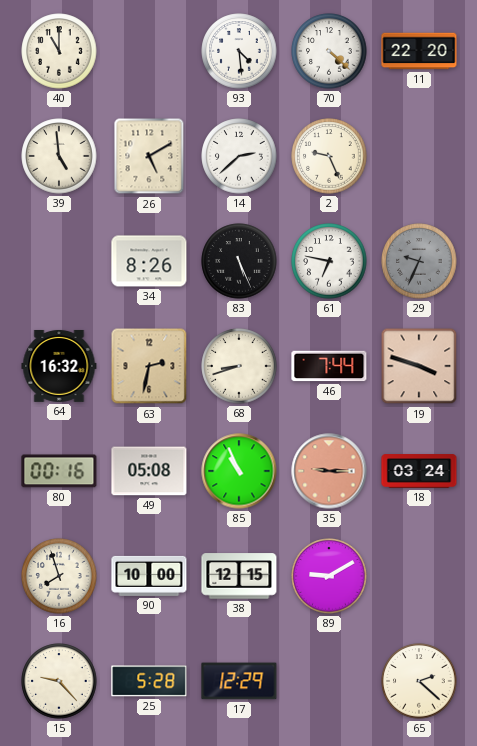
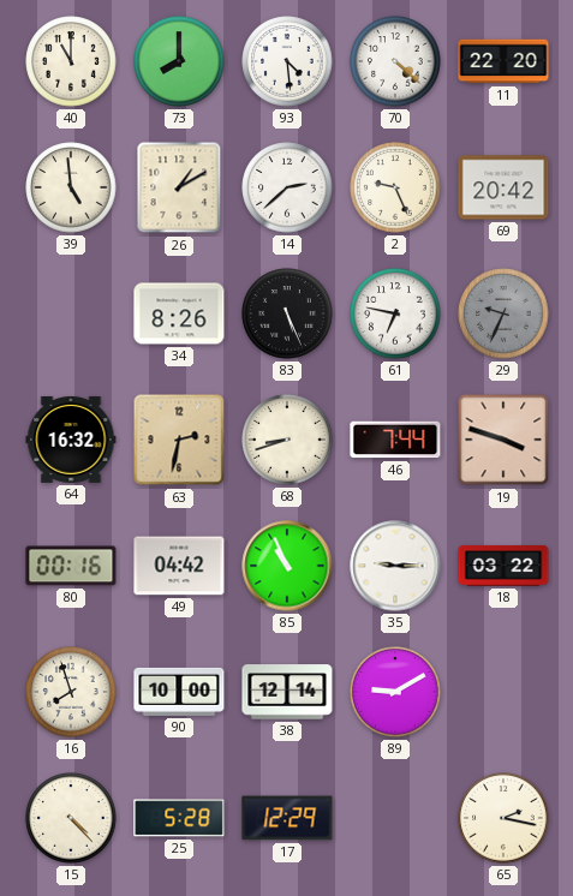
73: none -> 8:00 (179, 61)
26: 5:10 -> 1:10 (179, 187)
69: none -> 20:42 (503, 187)
49: 05:08 -> 04:42 (179, 566)
35 dial: salmon -> white (395, 566)
18: 03:24 -> 03:22 (503, 566)
38: 12:15 -> 12:14 (287, 692)
15: 9:23 -> 4:23 (71, 818)
65: 2:22 -> 2:17 (503, 818)
